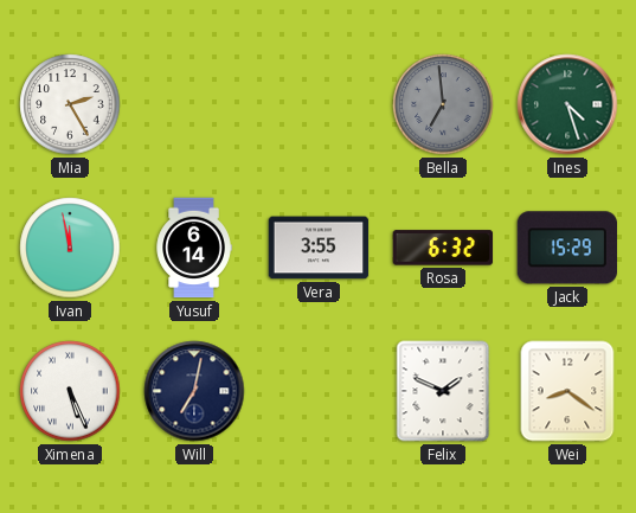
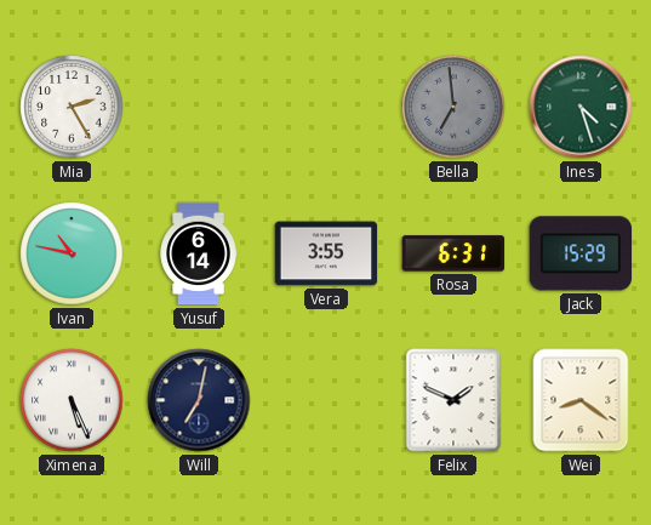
Ivan: 11:58 -> 10:47 (72, 253)
Rosa: 6:32 -> 6:31 (453, 253)
